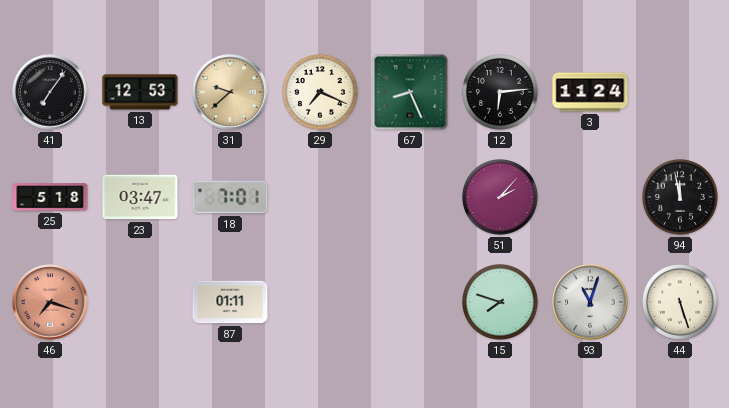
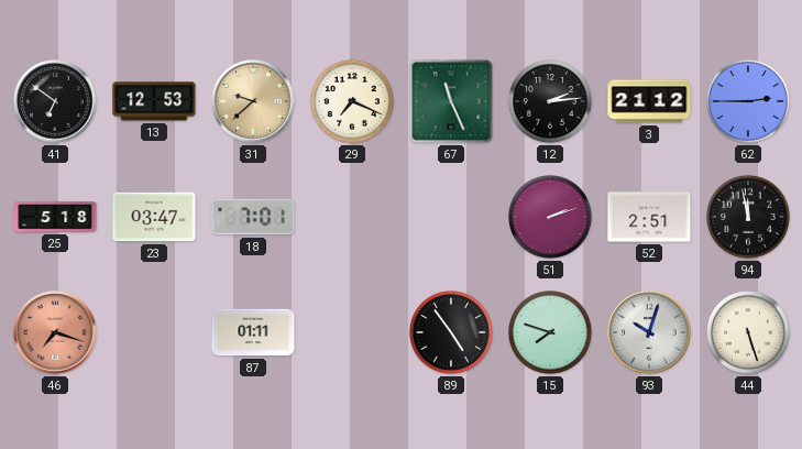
41: 7:06 -> 6:51 (55, 101)
67: 8:26 -> 11:26 (451, 101)
12: 6:14 -> 2:14 (551, 102)
3: 11:24 -> 21:12 (649, 101)
62: none -> 2:45 (749, 102)
51: 2:07 -> 2:12 (551, 218)
52: none -> 2:51 (649, 217)
89: none -> 4:54 (452, 333)
93: 11:03 -> 10:03 (649, 332)
